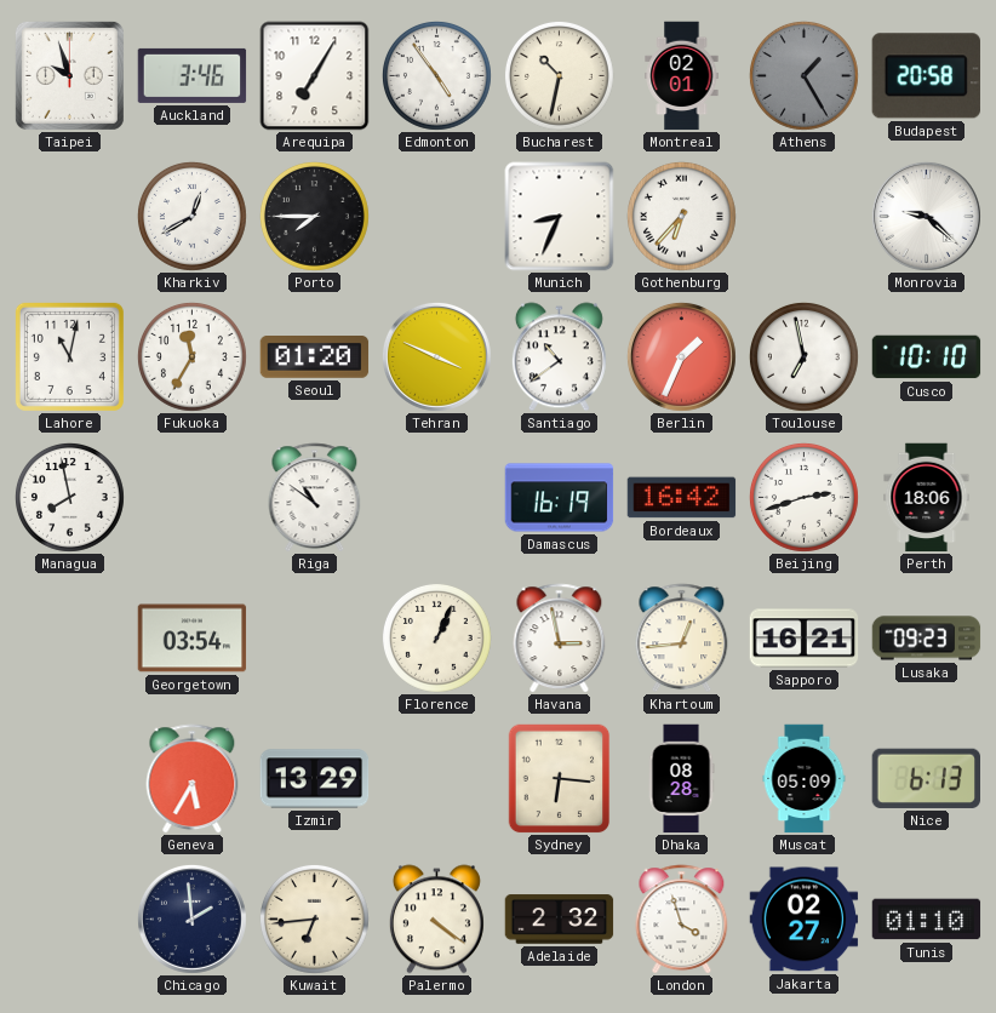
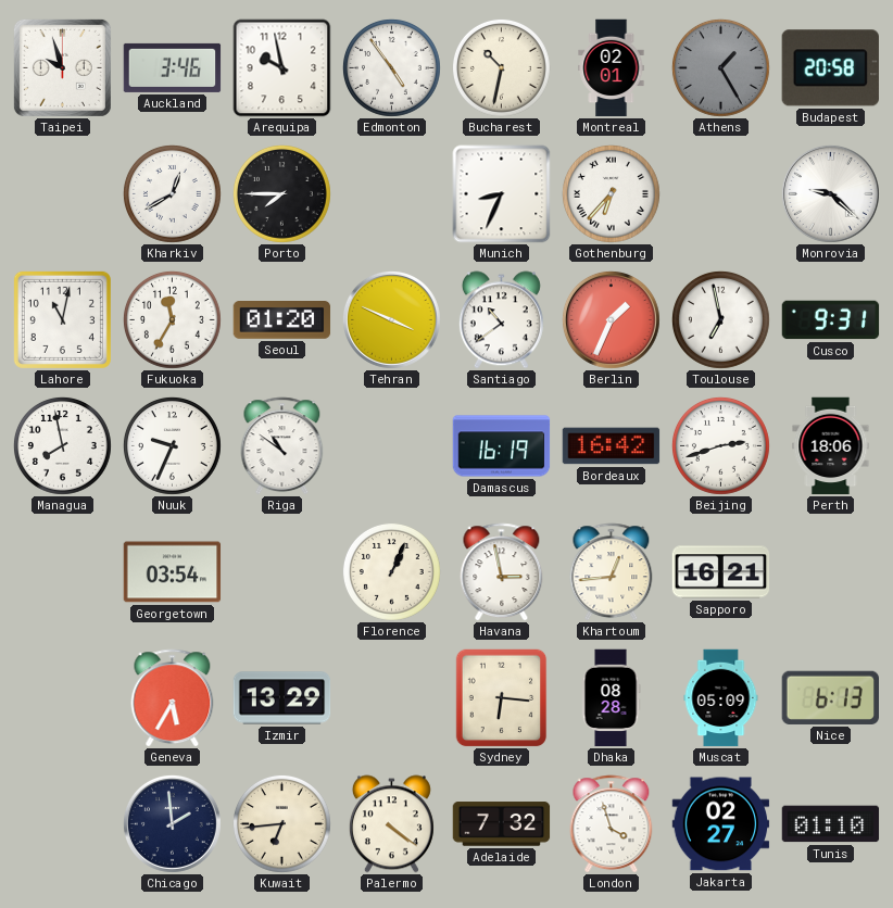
Arequipa: 7:05 -> 9:58 (282, 68)
Cusco: 10:10 -> 9:31 (831, 320)
Nuuk: none -> 9:34 (172, 445)
Lusaka: 09:23 -> none (927, 639)
Adelaide: 2:32 -> 7:32 (502, 824)
